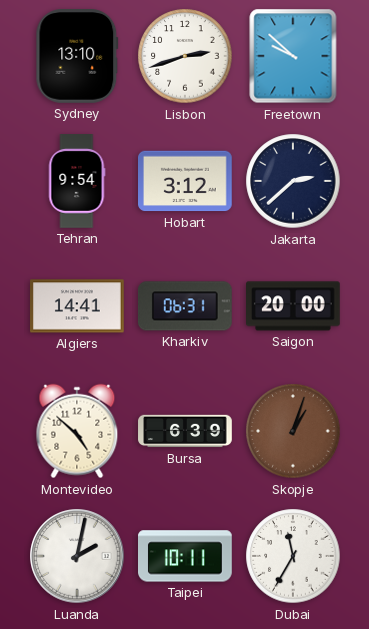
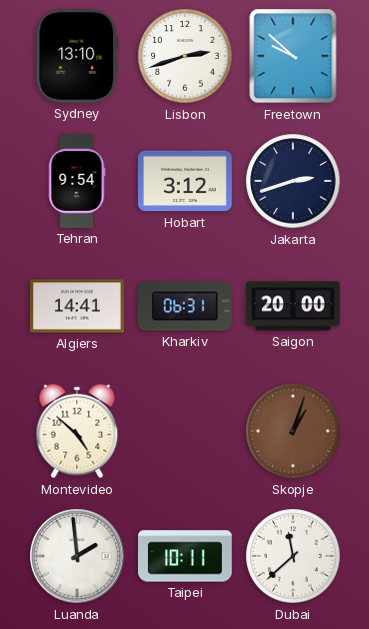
Jakarta: 2:38 -> 2:42 (293, 181)
Bursa: 6:39 -> none (185, 431)
Luanda: 2:02 -> 1:59 (77, 556)
Dubai: 11:35 -> 11:38 (293, 556)
